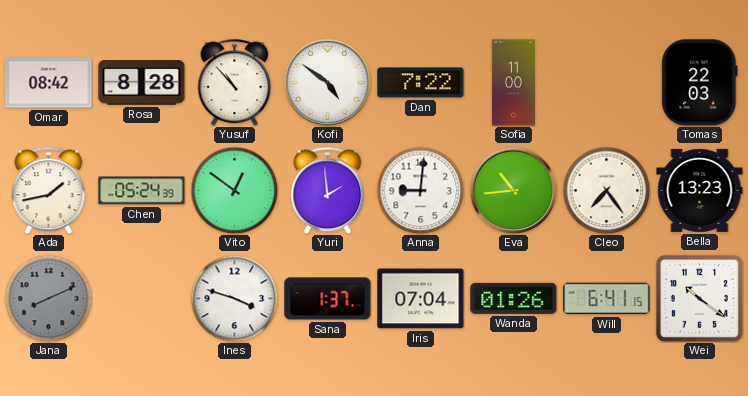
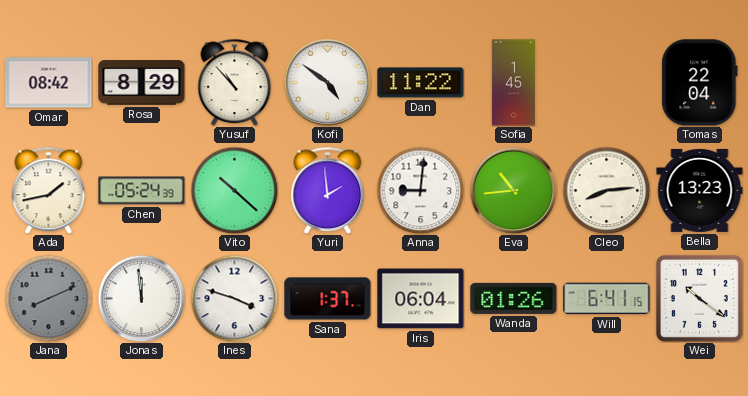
Rosa: 8:28 -> 8:29 (142, 83)
Dan: 7:22 -> 11:22 (421, 83)
Sofia: 11:00 -> 1:45 (513, 83)
Tomas: 22:03 -> 22:04 (700, 83)
Vito: 12:51 -> 10:22 (234, 190)
Cleo: 7:24 -> 8:14 (606, 190)
Jonas: none -> 11:59 (141, 298)
Iris: 07:04 -> 06:04 (421, 299)
